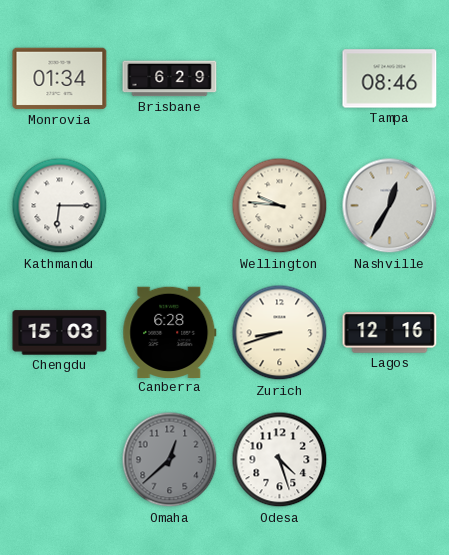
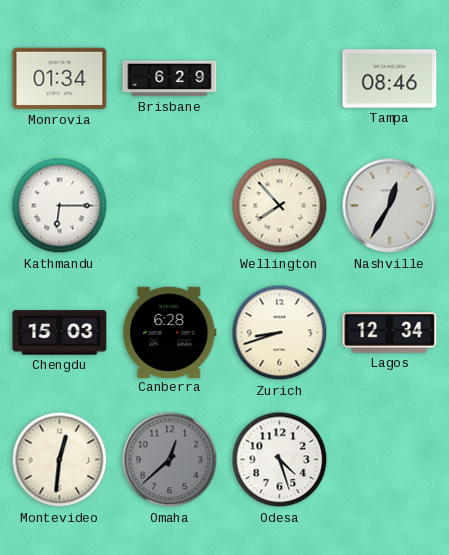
Wellington: 9:46 -> 7:53 (280, 206)
Lagos: 12:16 -> 12:34 (390, 333)
Montevideo: none -> 12:31 (60, 460)
